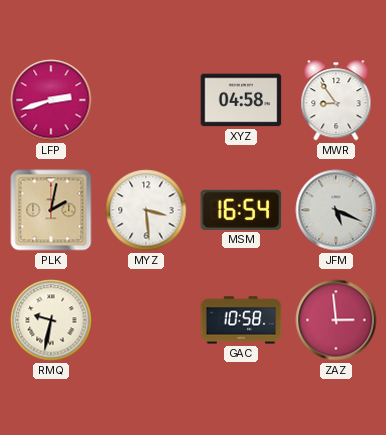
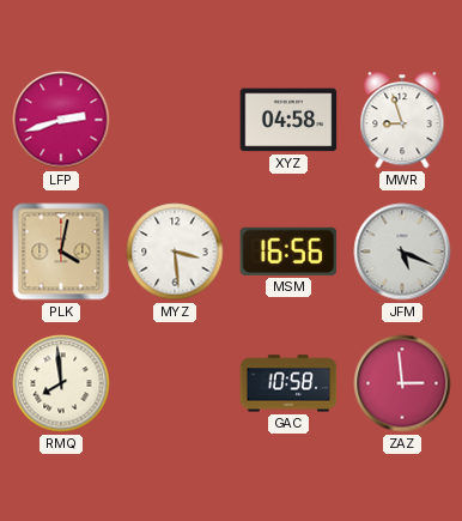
MWR: 8:54 -> 8:57 (402, 120)
PLK: 2:02 -> 4:02 (61, 252)
MSM: 16:54 -> 16:56 (288, 252)
RMQ: 9:32 -> 7:59 (61, 383)
